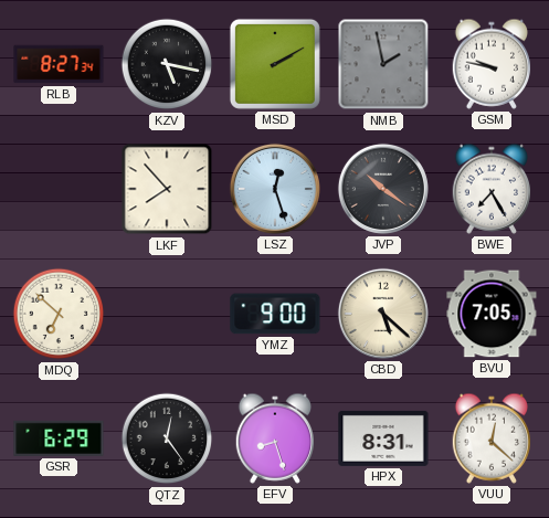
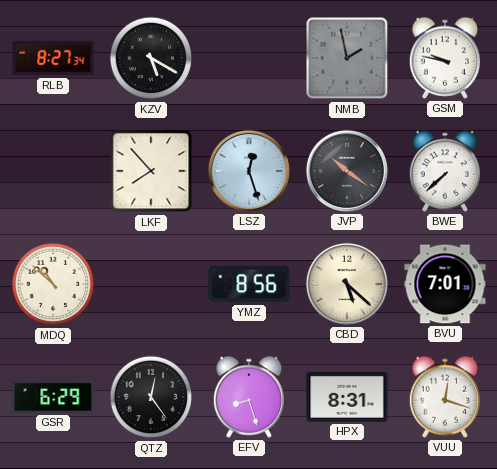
KZV: 5:17 -> 5:20 (151, 58)
MSD: 2:10 -> none (275, 64)
BWE: 7:25 -> 7:38 (444, 171)
MDQ: 6:52 -> 10:52 (53, 284)
YMZ: 9:00 -> 8:56 (249, 284)
BVU: 7:05 -> 7:01 (445, 284)
VUU: 12:22 -> 12:18 (444, 397)
